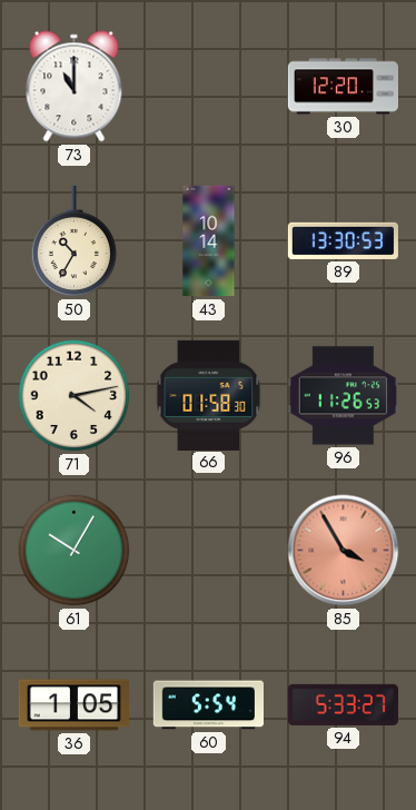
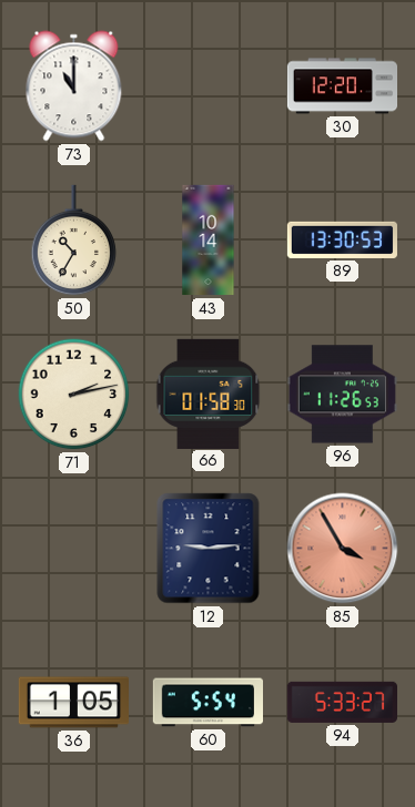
71: 4:13 -> 2:13 (74, 395)
61: 10:05 -> none (75, 551)
12: none -> 9:14 (209, 549)
